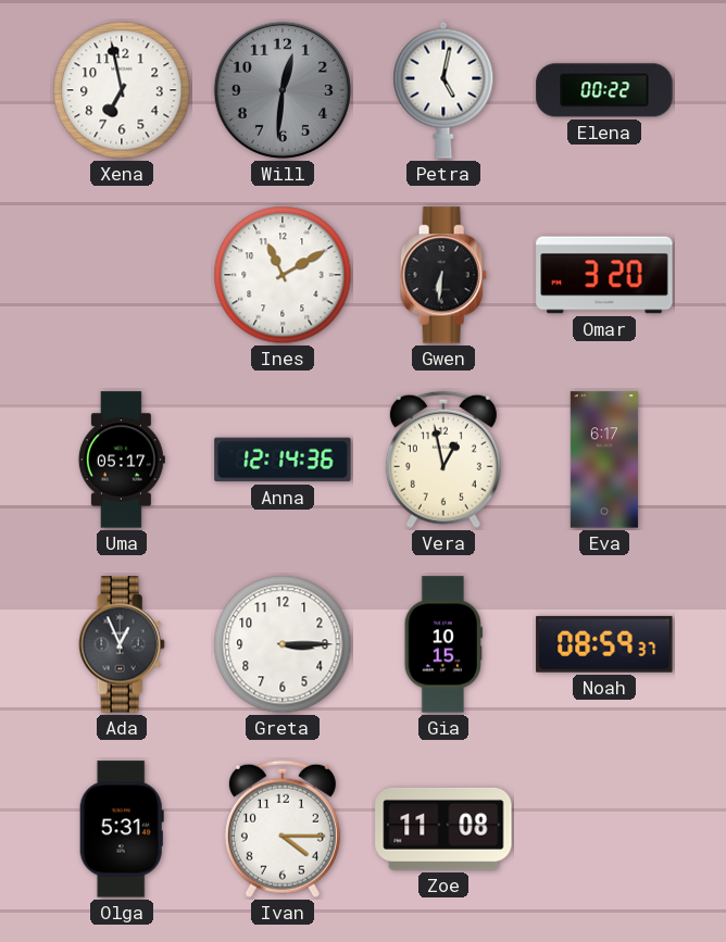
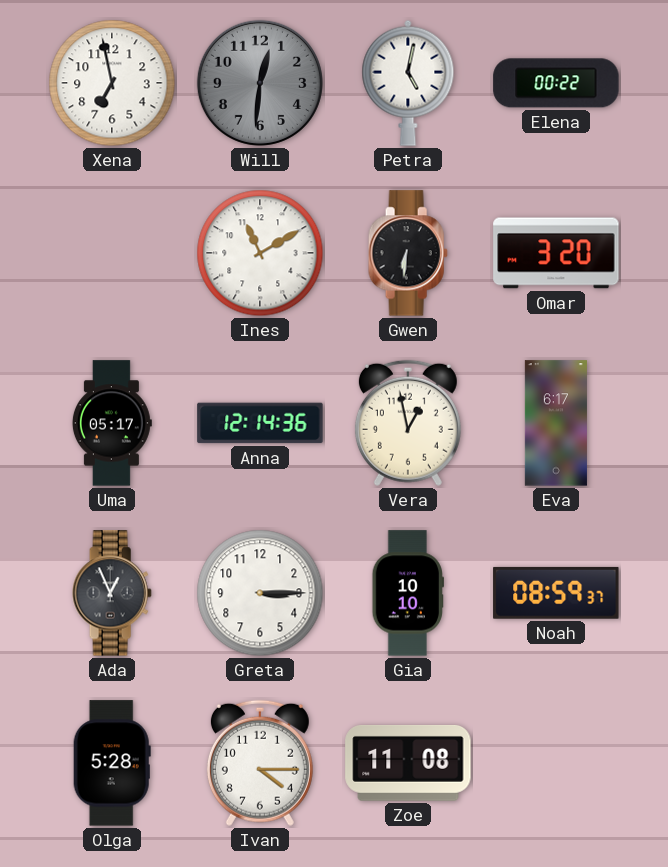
Gia: 10:15 -> 10:10 (408, 593)
Olga: 5:31 -> 5:28 (112, 763)
